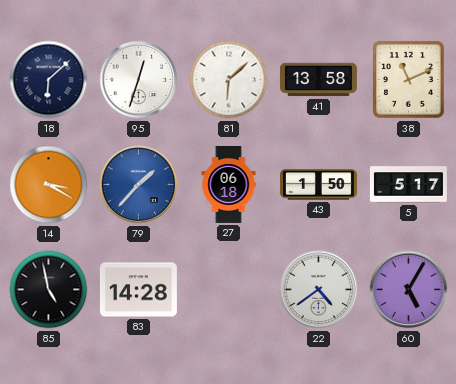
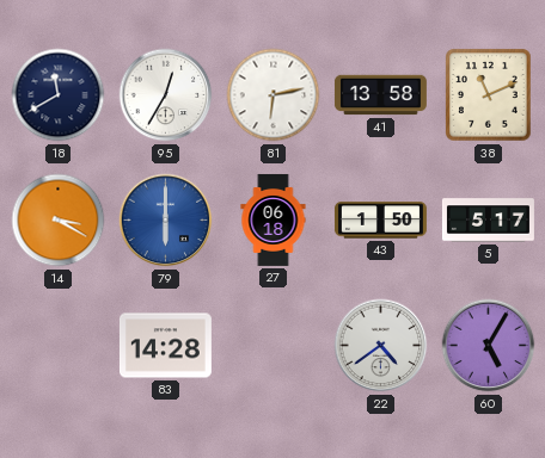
18: 6:08 -> 11:40 (59, 95)
95: 12:33 -> 12:35 (166, 95)
81: 6:08 -> 6:13 (274, 95)
79: 1:37 -> 6:00 (166, 221)
85: 4:58 -> none (49, 290)
